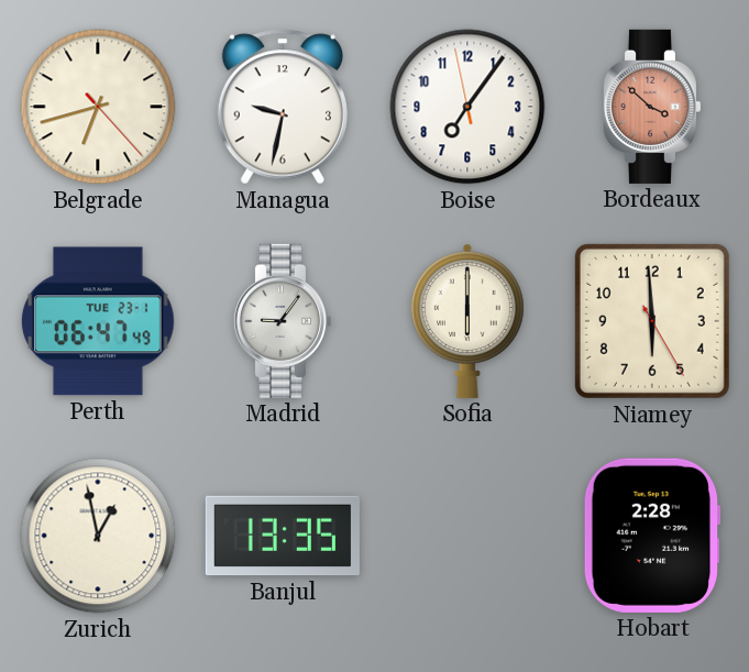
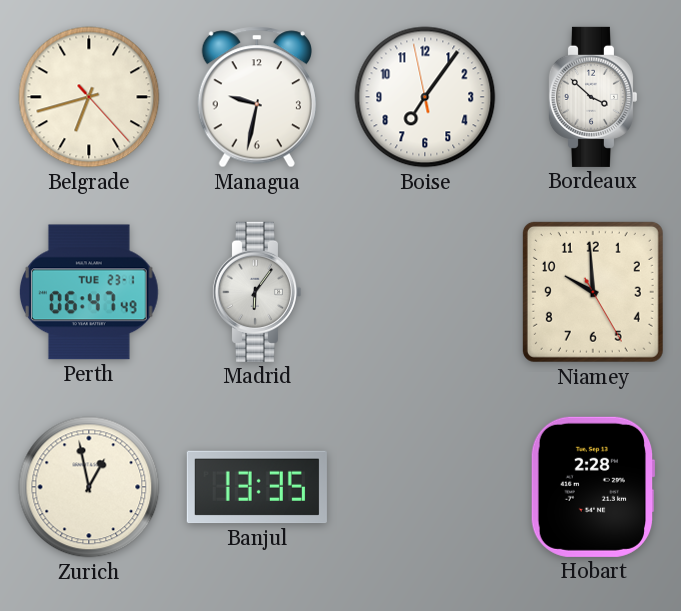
Bordeaux dial: salmon -> white (592, 97)
Madrid: 9:06 -> 6:06 (256, 292)
Sofia: 6:00 -> none (467, 321)
Niamey: 5:59 -> 9:59 (593, 292)
